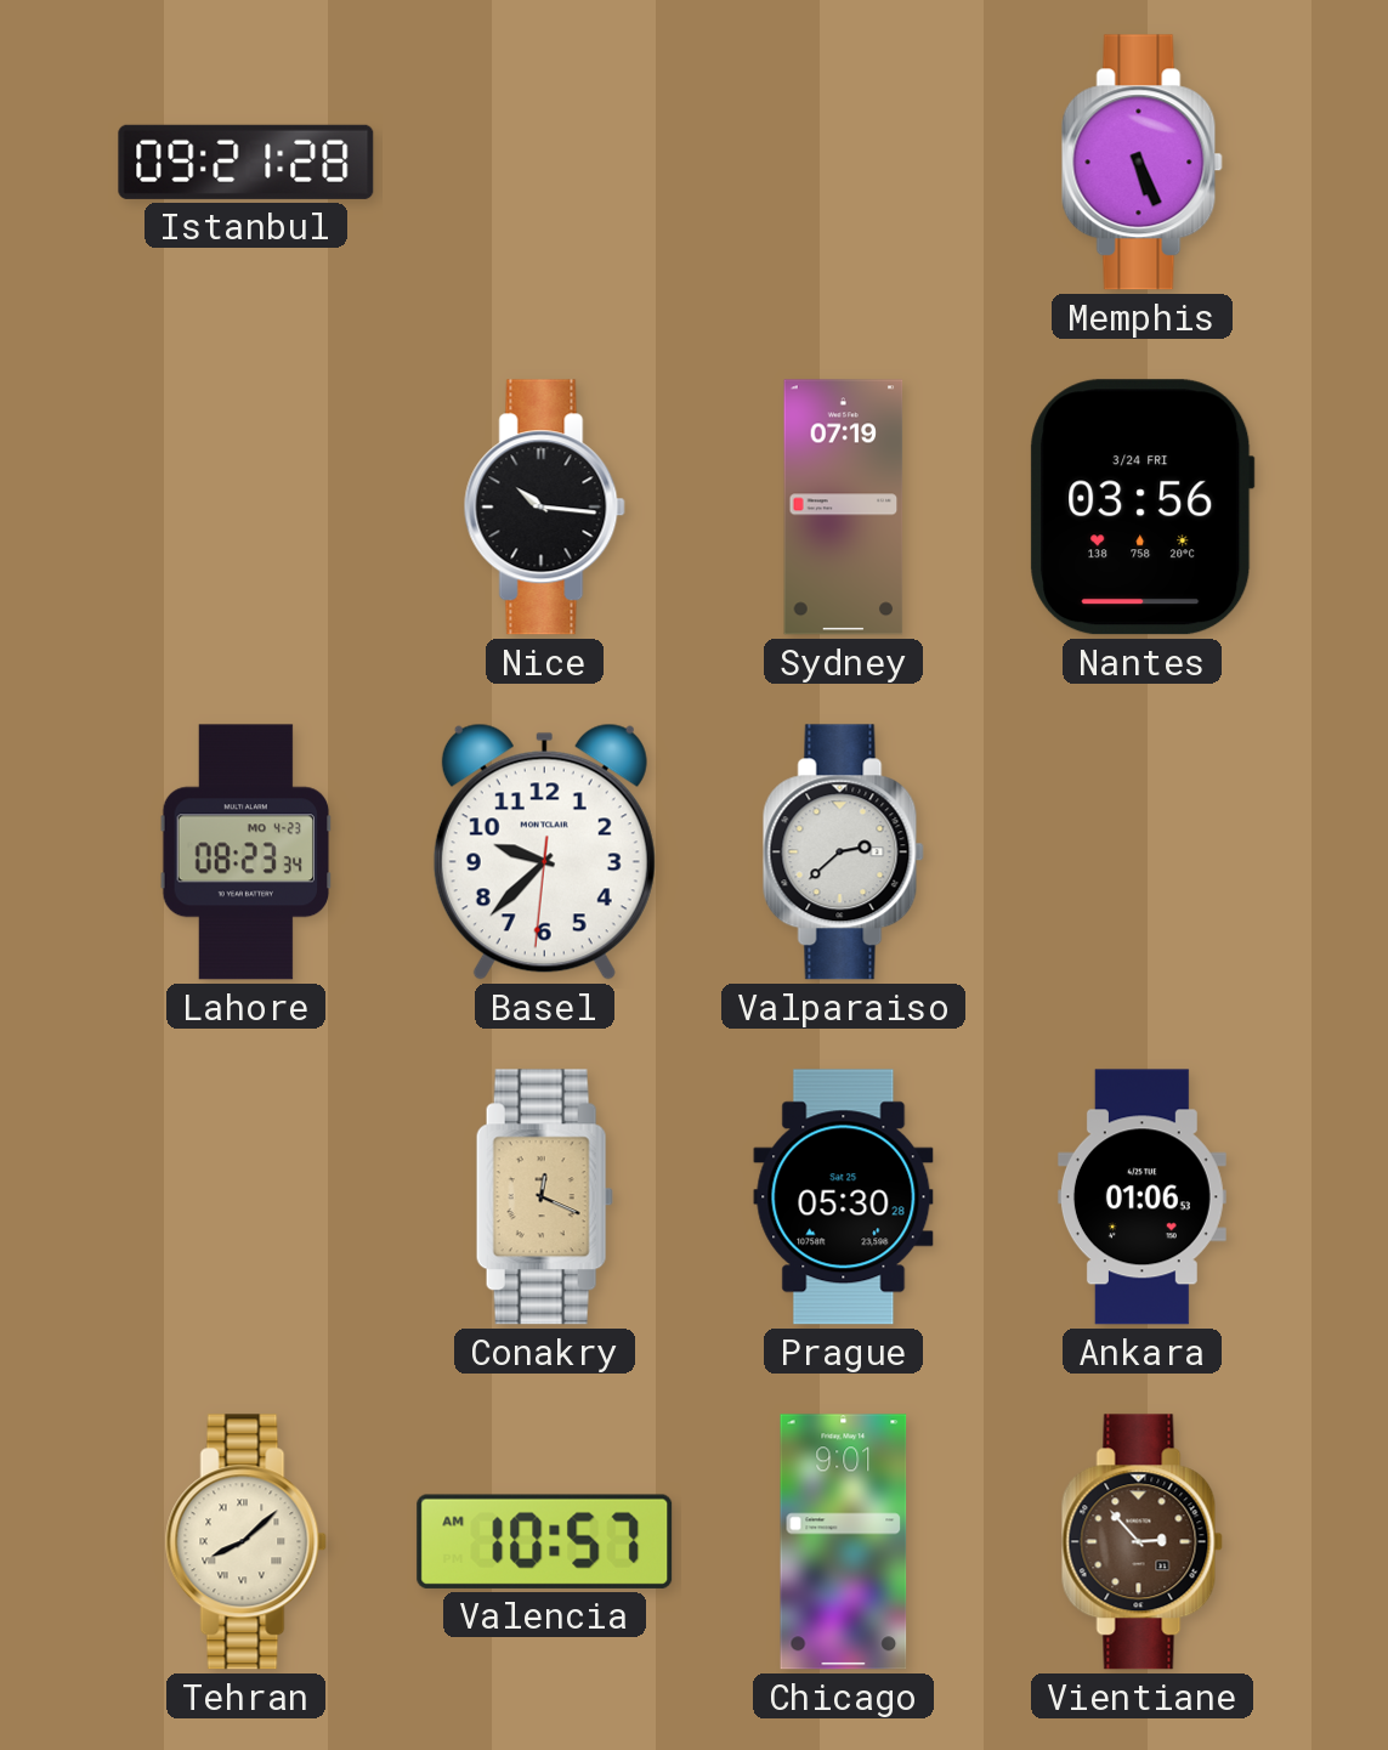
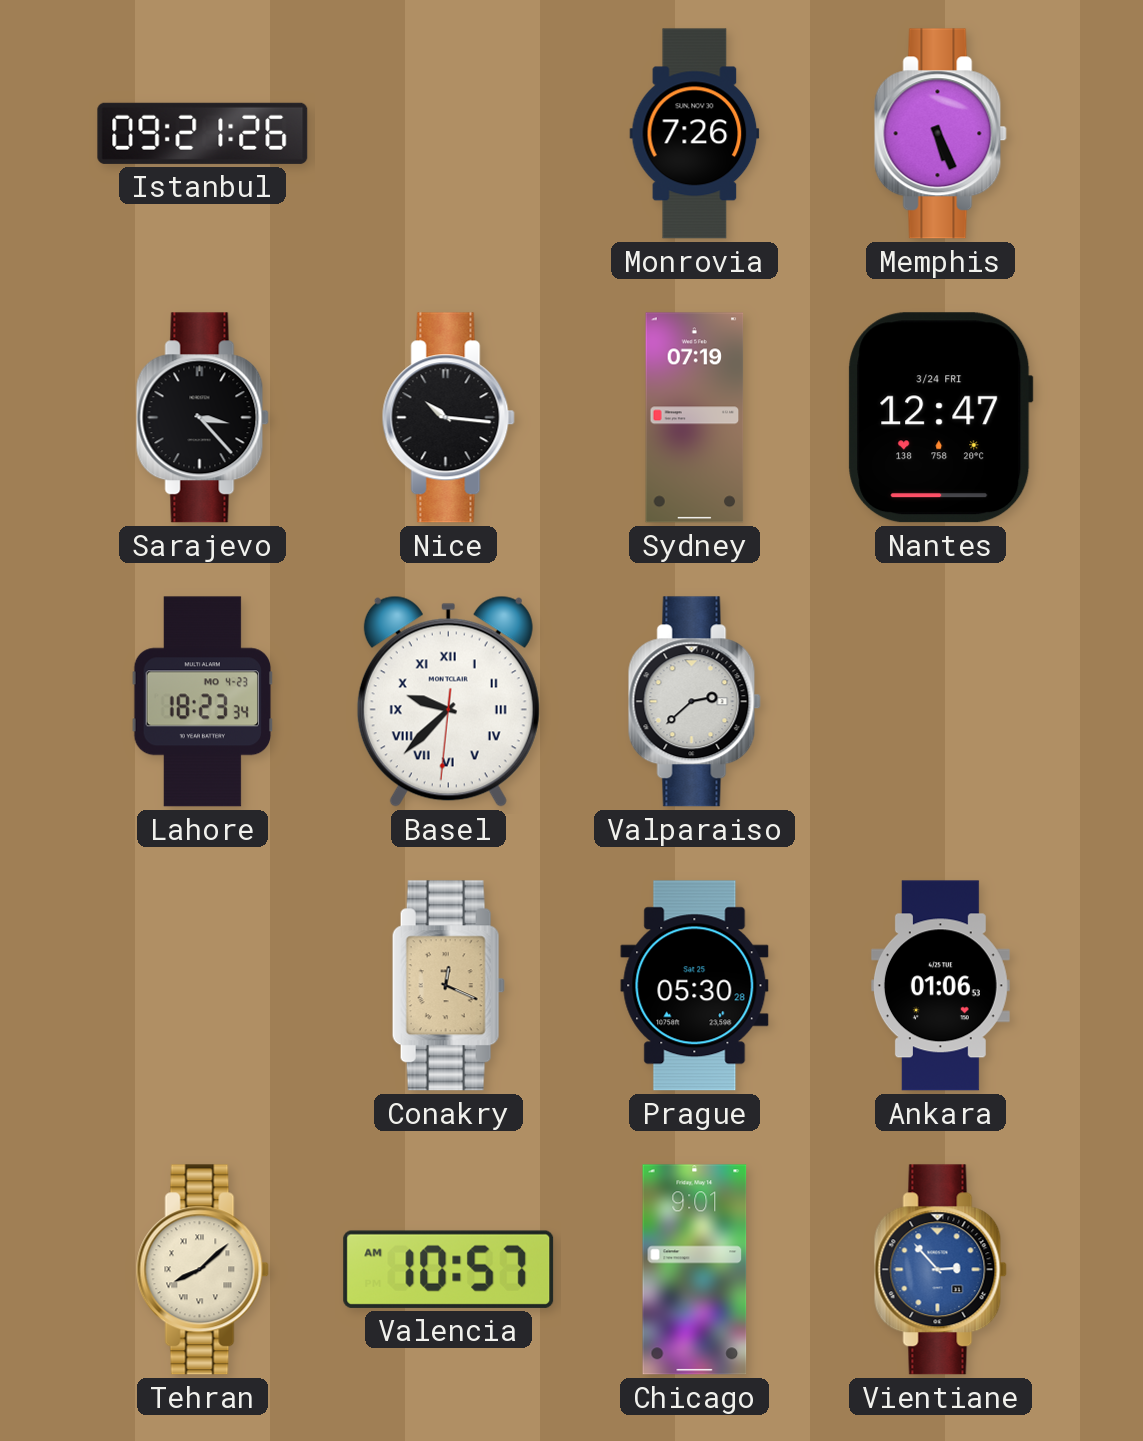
Istanbul: 09:21:28 -> 09:21:26 (203, 133)
Monrovia: none -> 7:26 (695, 134)
Sarajevo: none -> 3:23 (202, 418)
Nantes: 03:56 -> 12:47 (941, 418)
Lahore: 08:23 -> 18:23 (203, 702)
Basel numerals: Arabic -> Roman (448, 701)
Vientiane dial: brown -> blue (940, 1270)
